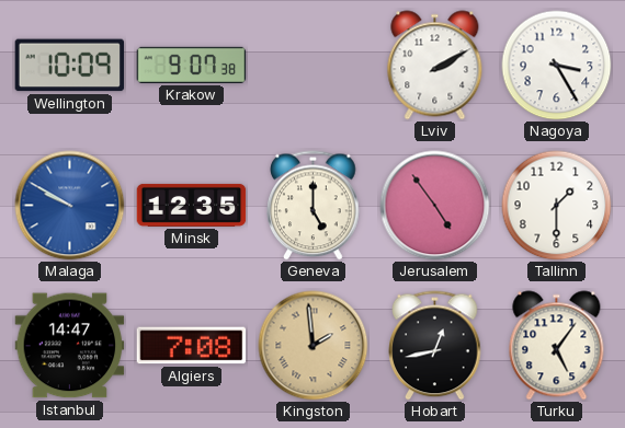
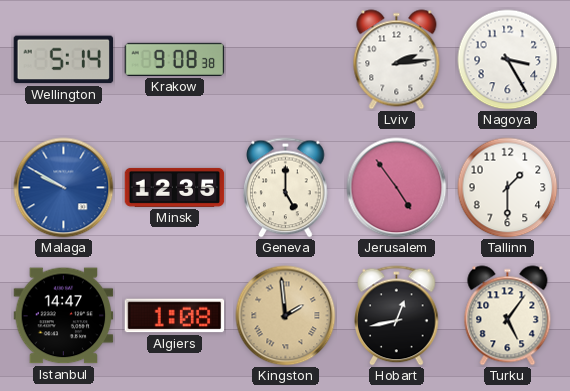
Wellington: 10:09 -> 5:14 (64, 60)
Krakow: 9:07 -> 9:08 (175, 59)
Lviv: 2:10 -> 2:14 (397, 60)
Algiers: 7:08 -> 1:08 (175, 316)
